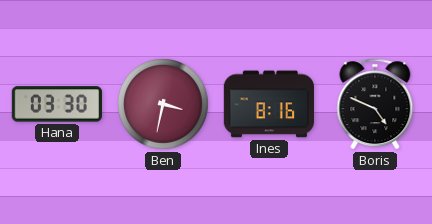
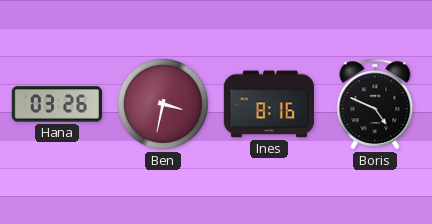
Hana: 03:30 -> 03:26 (57, 104)
